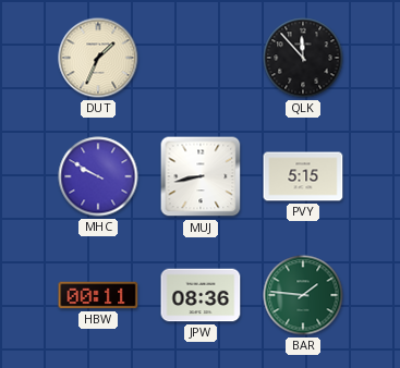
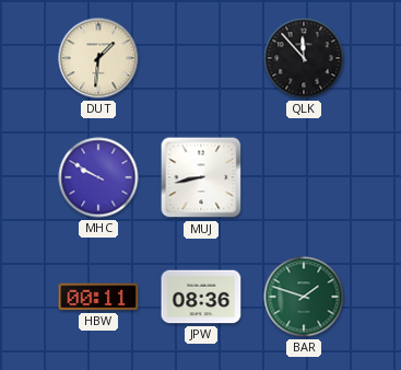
DUT: 1:34 -> 1:31 (98, 58)
PVY: 5:15 -> none (303, 176)
BAR: 1:46 -> 1:48 (304, 297)
